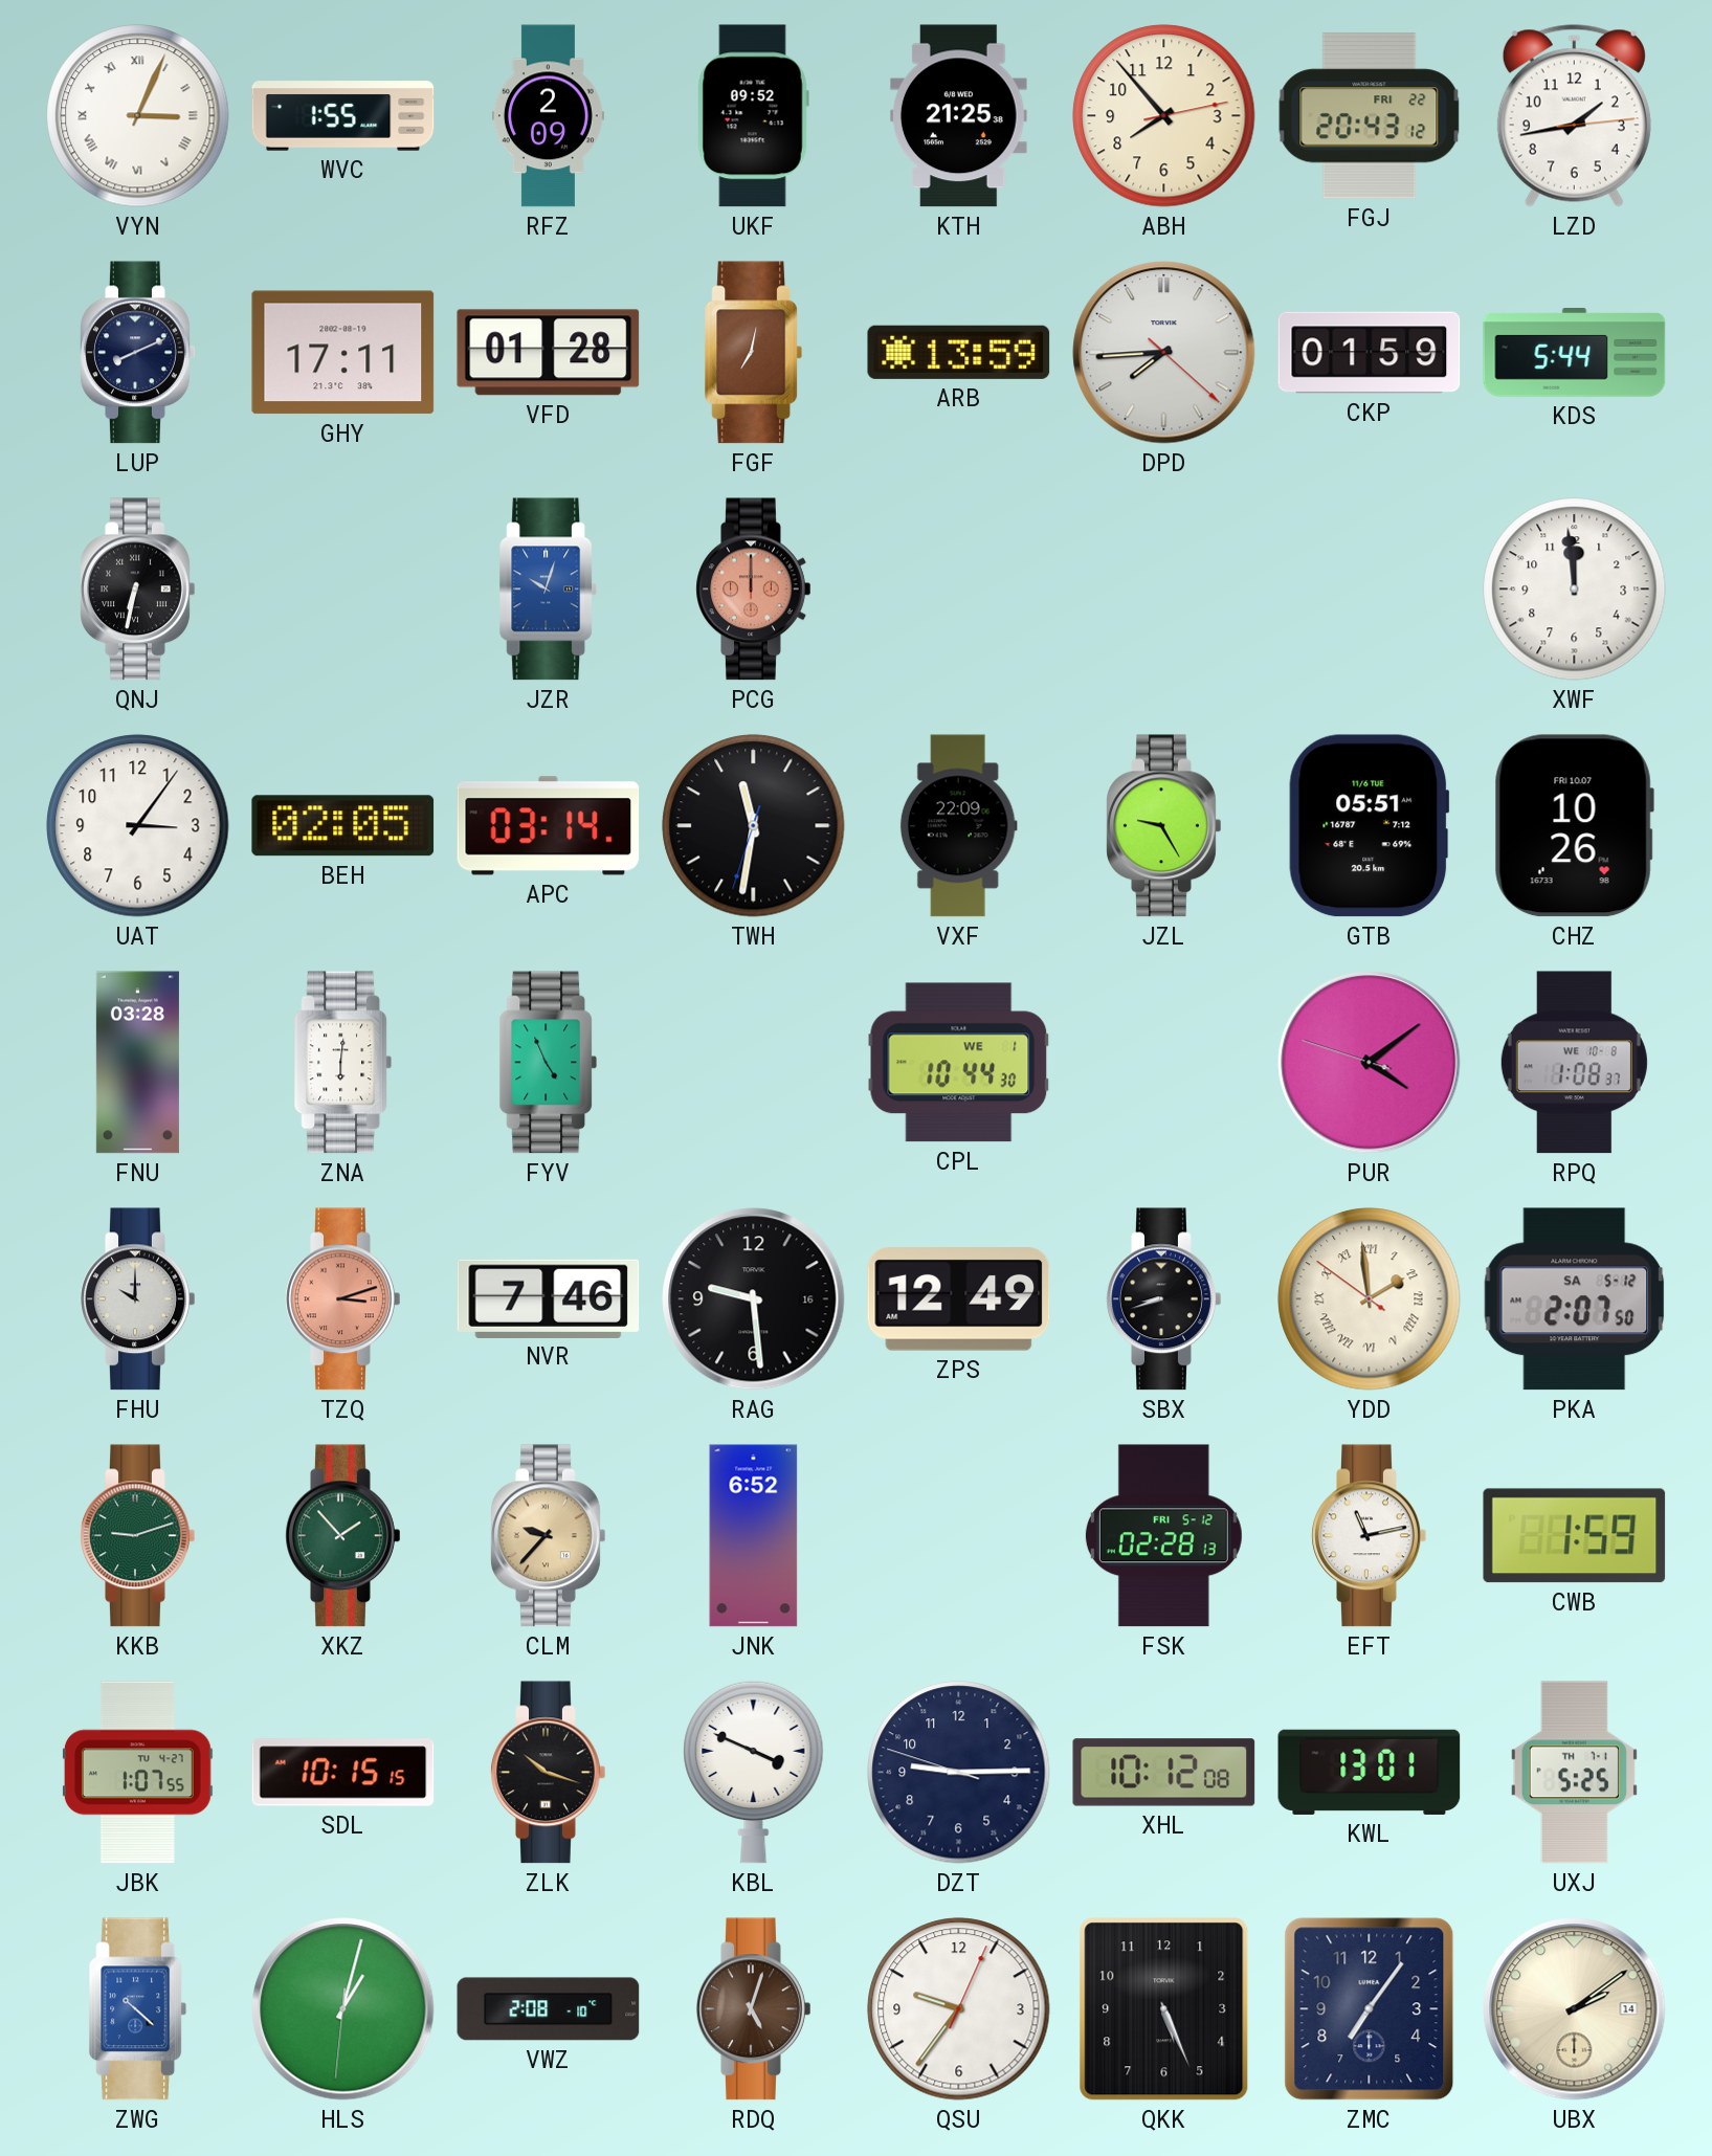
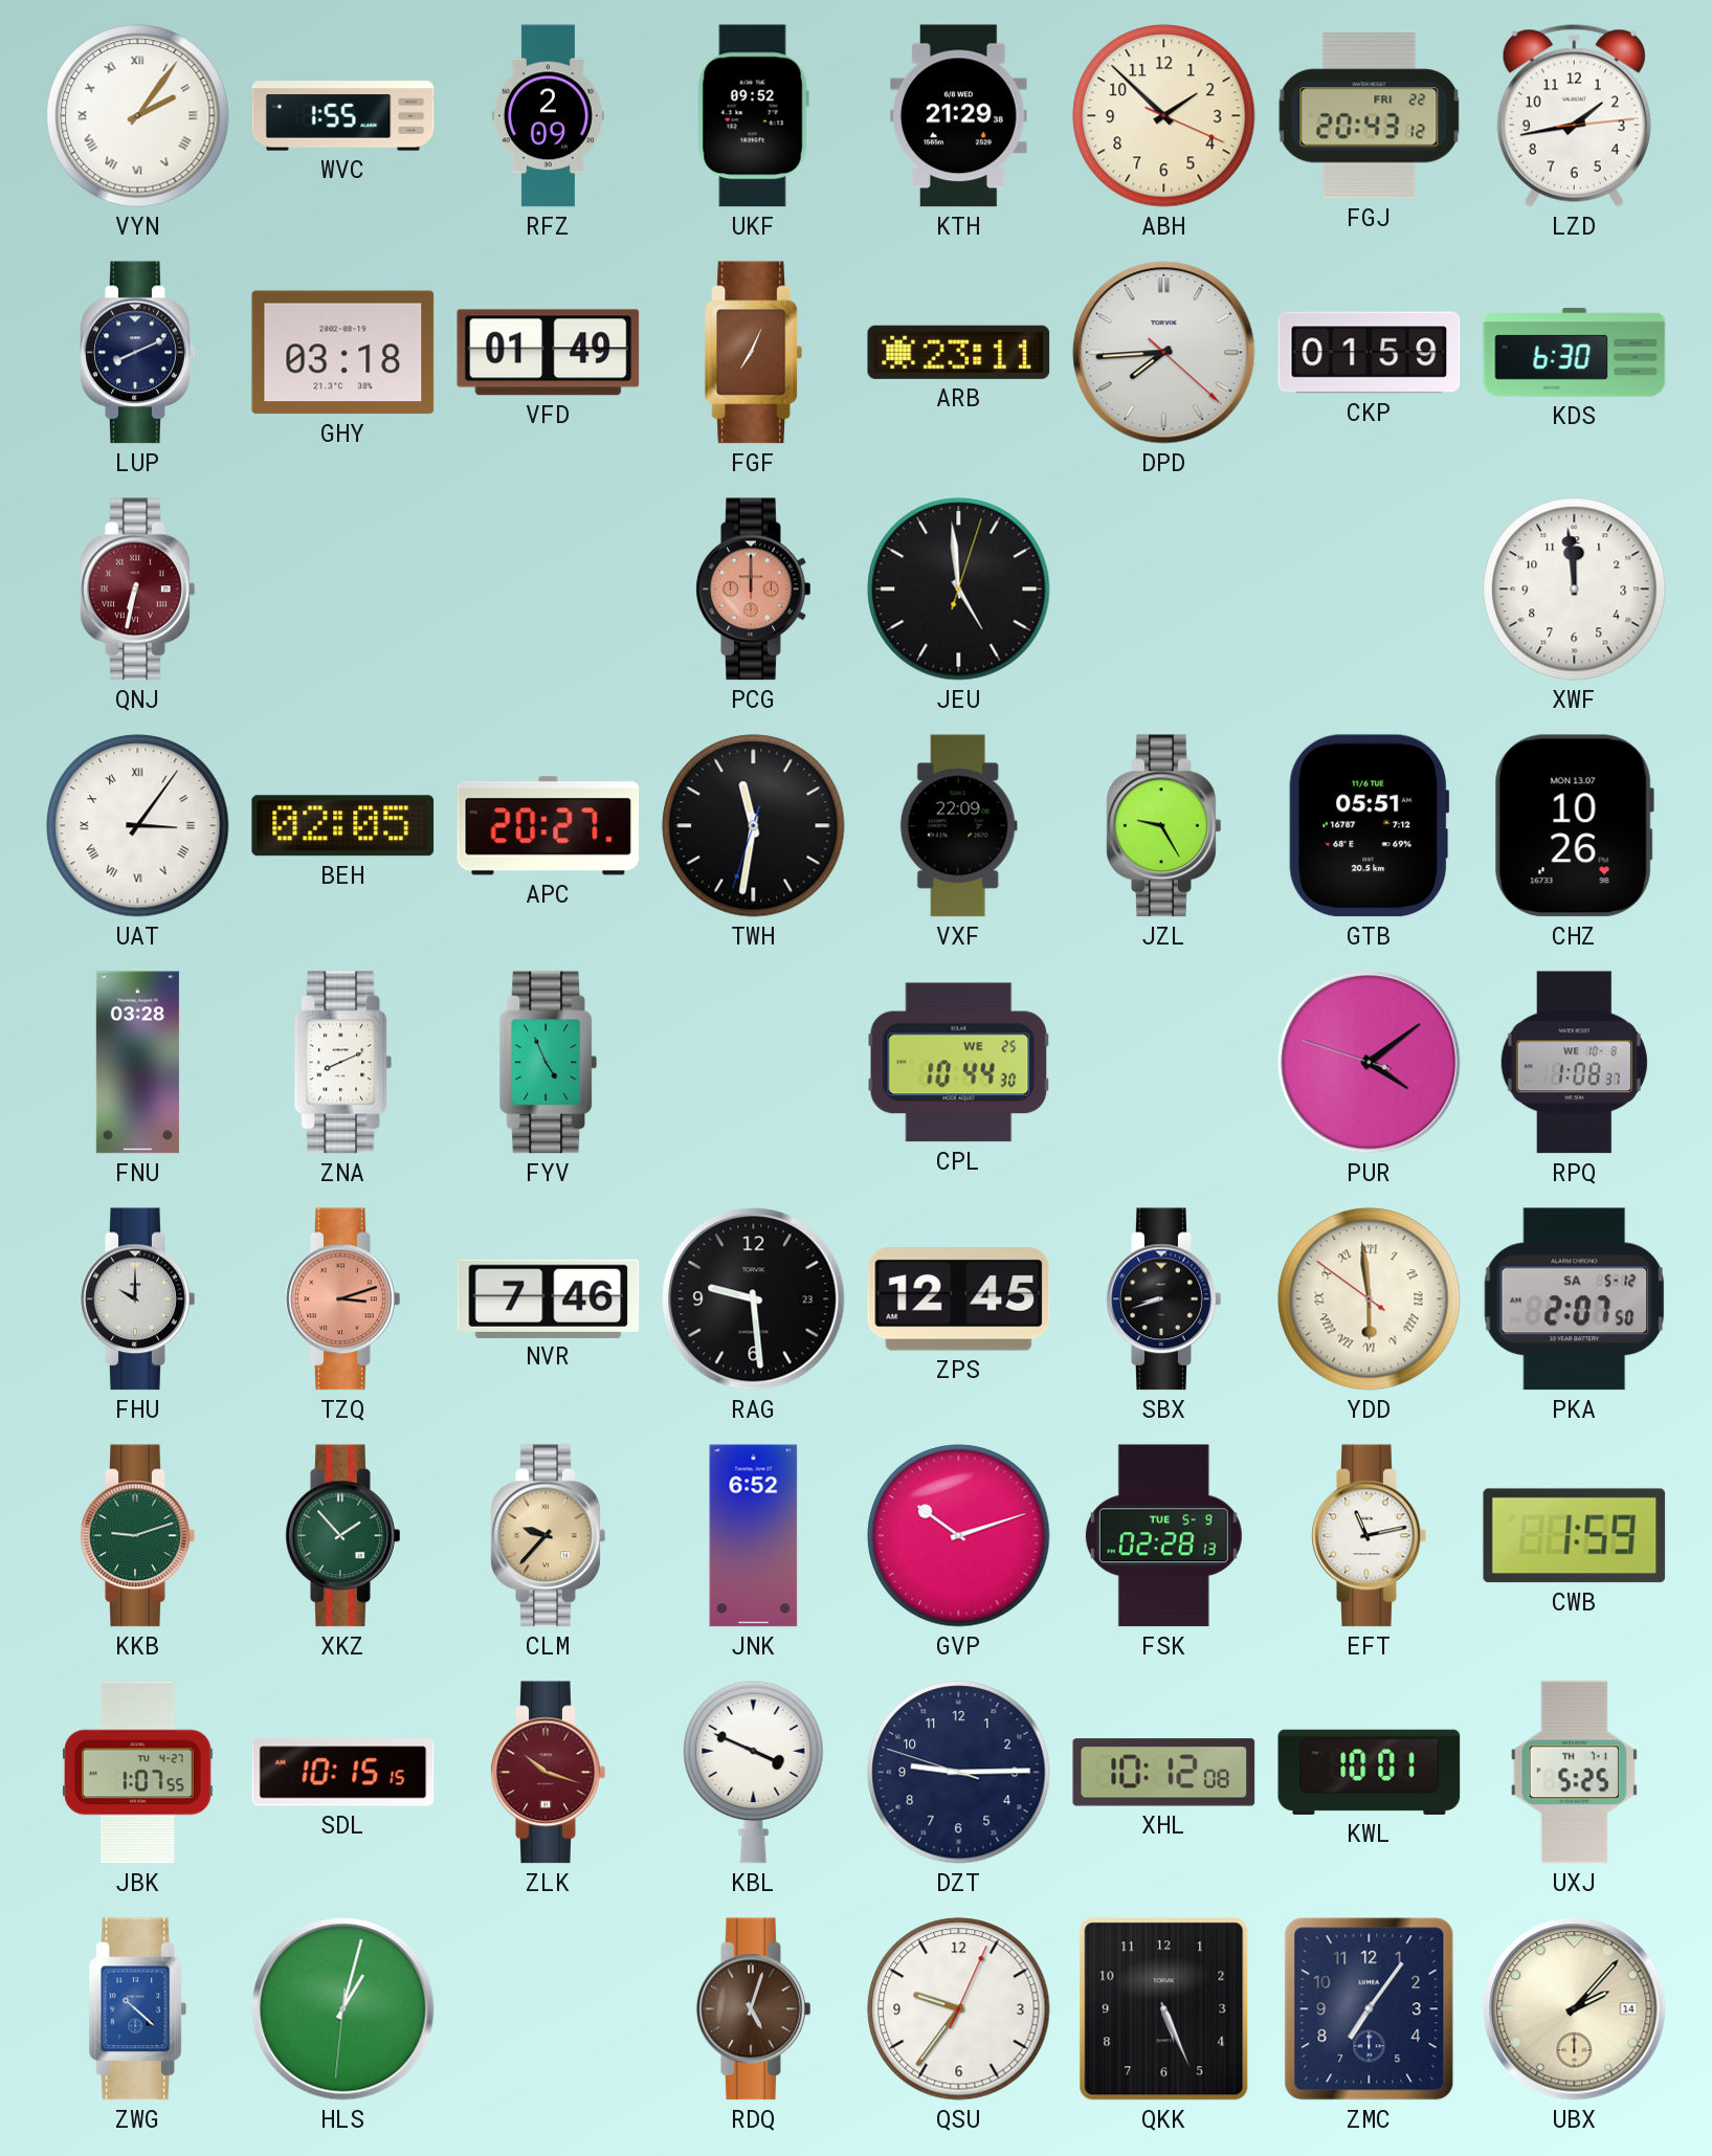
VYN: 3:04 -> 2:06 (138, 116)
KTH: 21:25 -> 21:29 (959, 116)
ABH: 7:53 -> 1:52 (1164, 116)
GHY: 17:11 -> 03:18 (343, 353)
VFD: 01:28 -> 01:49 (549, 353)
FGF: 7:02 -> 7:04 (754, 353)
ARB: 13:59 -> 23:11 (959, 352)
KDS: 5:44 -> 6:30 (1575, 353)
QNJ dial: black -> burgundy (138, 590)
JZR: 10:03 -> none (549, 590)
JEU: none -> 4:59 (959, 590)
UAT numerals: Arabic -> Roman (138, 826)
APC: 03:14 -> 20:27 (549, 826)
CHZ date: FRI 10.07 -> MON 13.07 (1574, 826)
ZNA: 6:01 -> 8:11 (343, 1063)
CPL date: WE 1 -> WE 25 (959, 1063)
RAG date: 16 -> 23 (754, 1299)
ZPS: 12:49 -> 12:45 (959, 1299)
YDD: 1:58 -> 5:58 (1370, 1299)
GVP: none -> 10:12 (959, 1536)
FSK date: FRI 5-12 -> TUE 5-9 (1163, 1536)
ZLK dial: black -> burgundy (549, 1773)
KWL: 13:01 -> 10:01 (1370, 1772)
VWZ: 2:08 -> none (549, 2009)
UBX: 2:09 -> 2:07 (1575, 2009)
